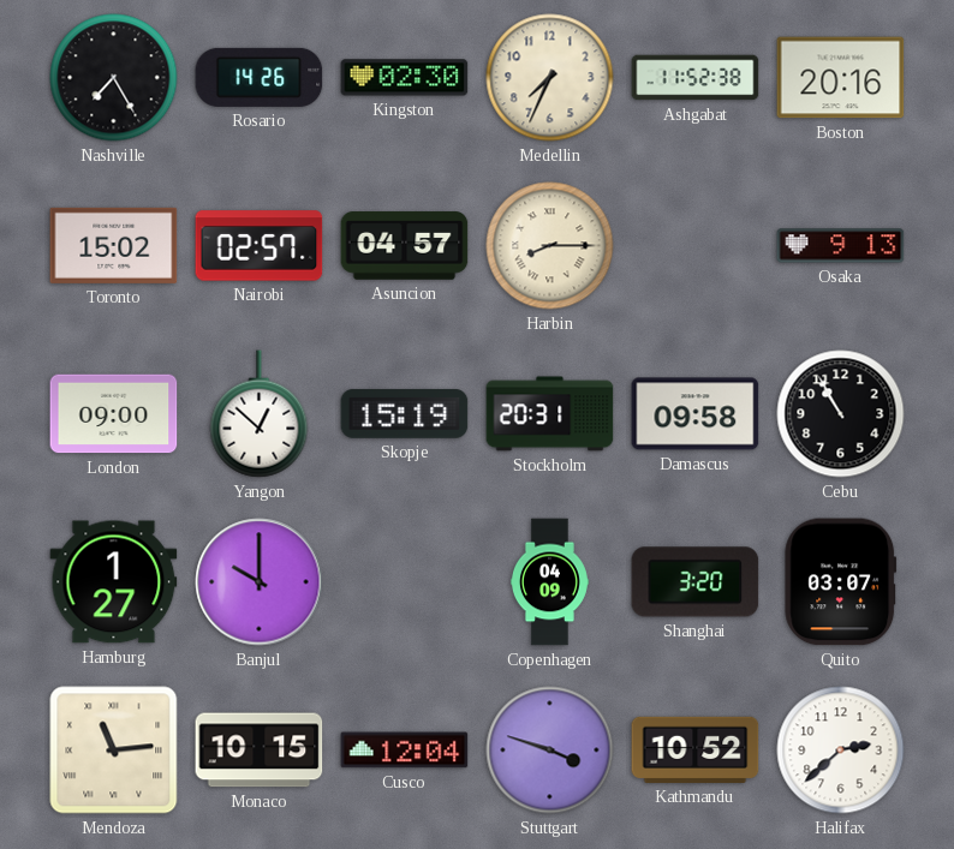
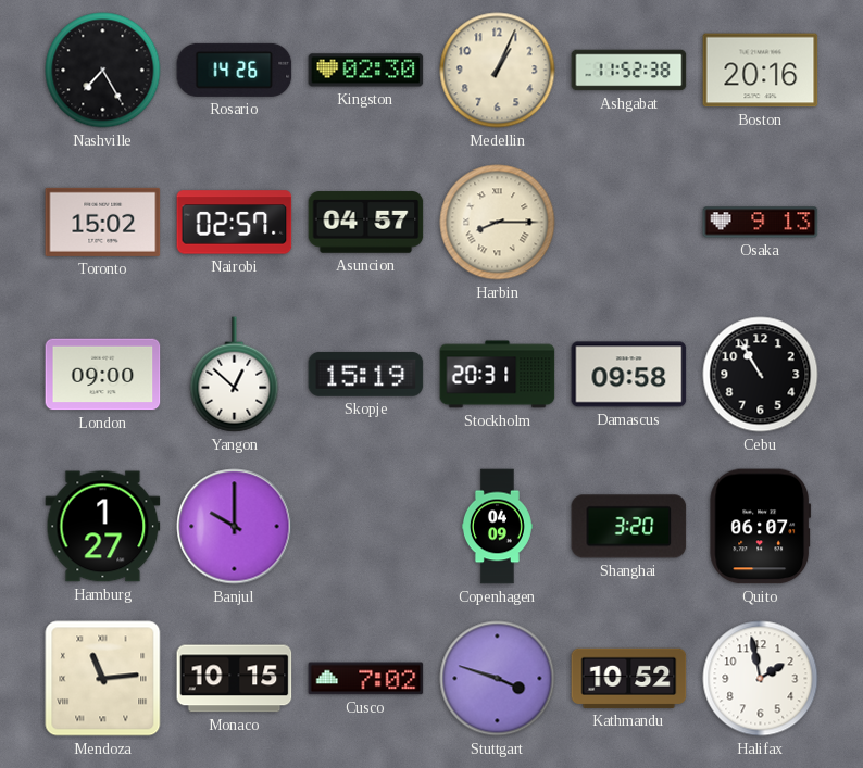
Medellin: 7:34 -> 1:04 (498, 71)
Quito: 03:07 -> 06:07 (761, 527)
Cusco: 12:04 -> 7:02 (366, 679)
Halifax: 2:38 -> 1:58 (761, 679)
